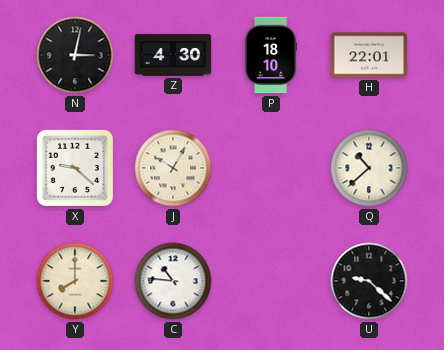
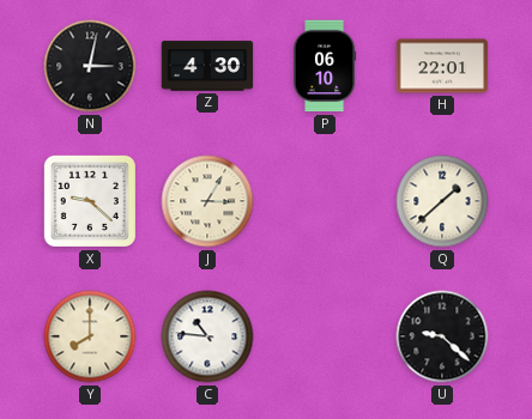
P: 18:10 -> 06:10 (325, 66)
J: 10:05 -> 3:05 (207, 201)
Q: 10:38 -> 1:38 (442, 201)
